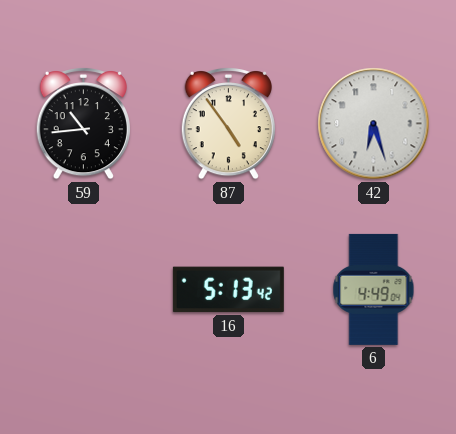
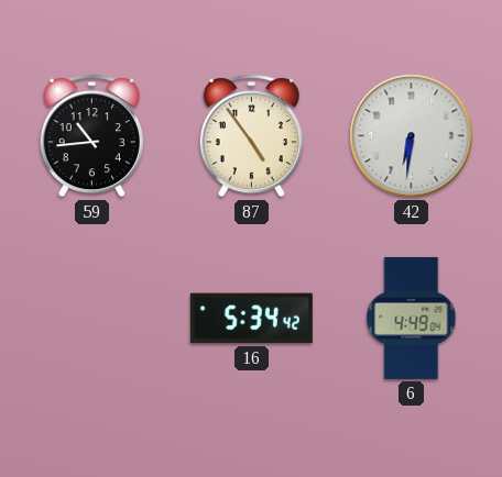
42: 6:27 -> 6:31 (412, 136)
16: 5:13 -> 5:34 (251, 319)
